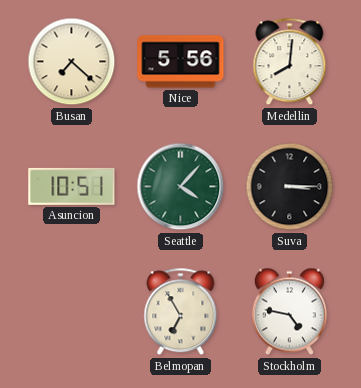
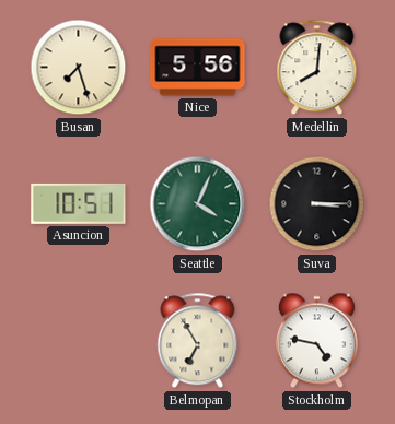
Busan: 7:22 -> 7:27 (79, 68)
Seattle: 4:07 -> 4:04 (198, 204)
